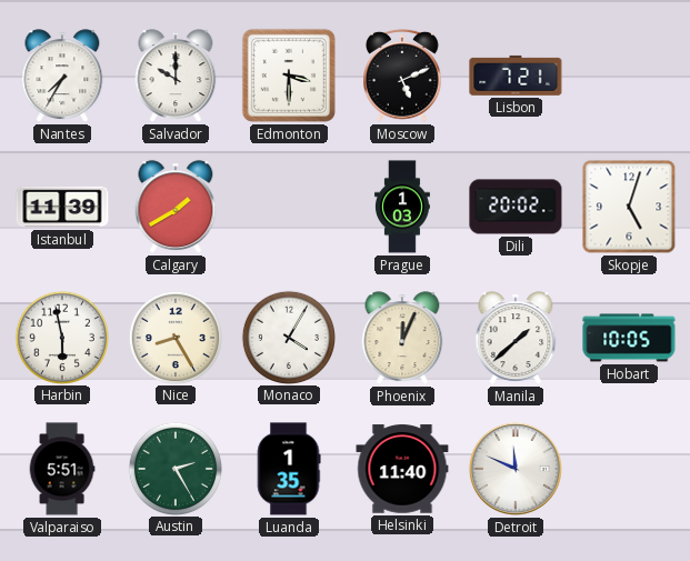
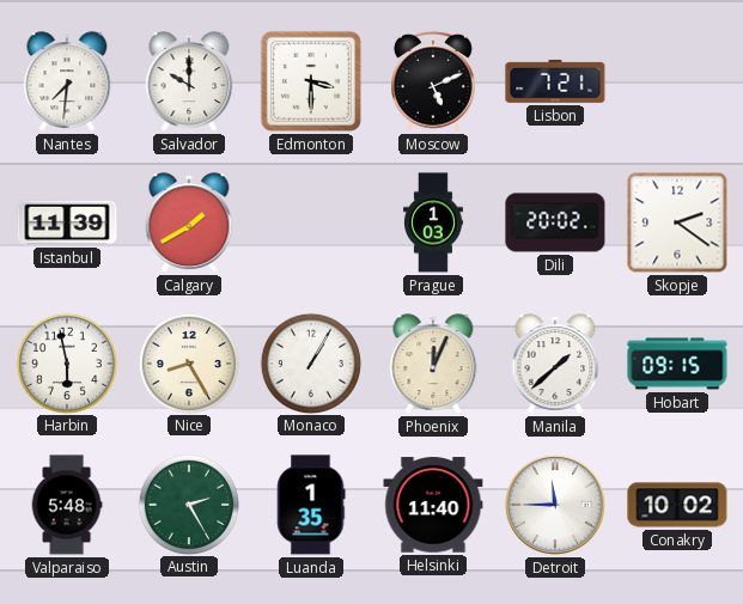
Nantes: 7:35 -> 7:31 (67, 81)
Skopje: 5:03 -> 2:21 (677, 222)
Monaco: 4:05 -> 1:05 (310, 362)
Hobart: 10:05 -> 09:15 (677, 364)
Valparaiso: 5:51 -> 5:48 (67, 505)
Detroit: 11:49 -> 11:45 (555, 505)
Conakry: none -> 10:02 (677, 505)
